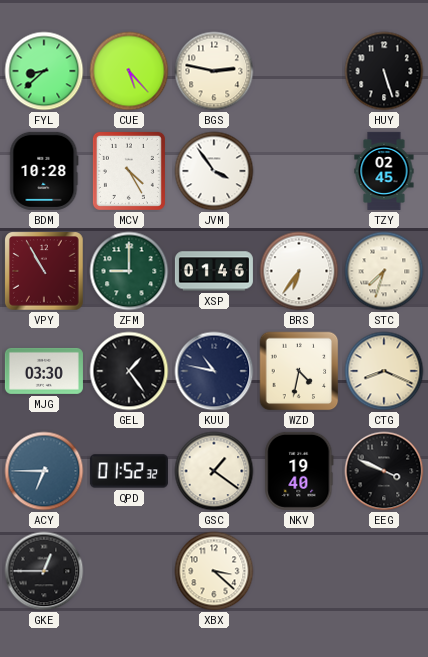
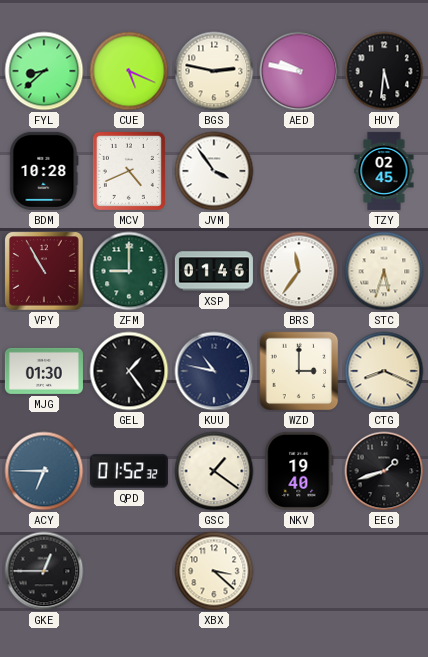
CUE: 5:23 -> 5:19 (129, 71)
AED: none -> 9:47 (299, 71)
HUY: 5:27 -> 5:31 (384, 71)
MCV: 4:25 -> 4:41 (129, 171)
BRS: 6:36 -> 11:36 (299, 271)
STC: 7:33 -> 5:33 (384, 271)
MJG: 03:30 -> 01:30 (44, 371)
WZD: 4:32 -> 3:00 (299, 371)
EEG: 3:49 -> 1:42 (384, 471)
